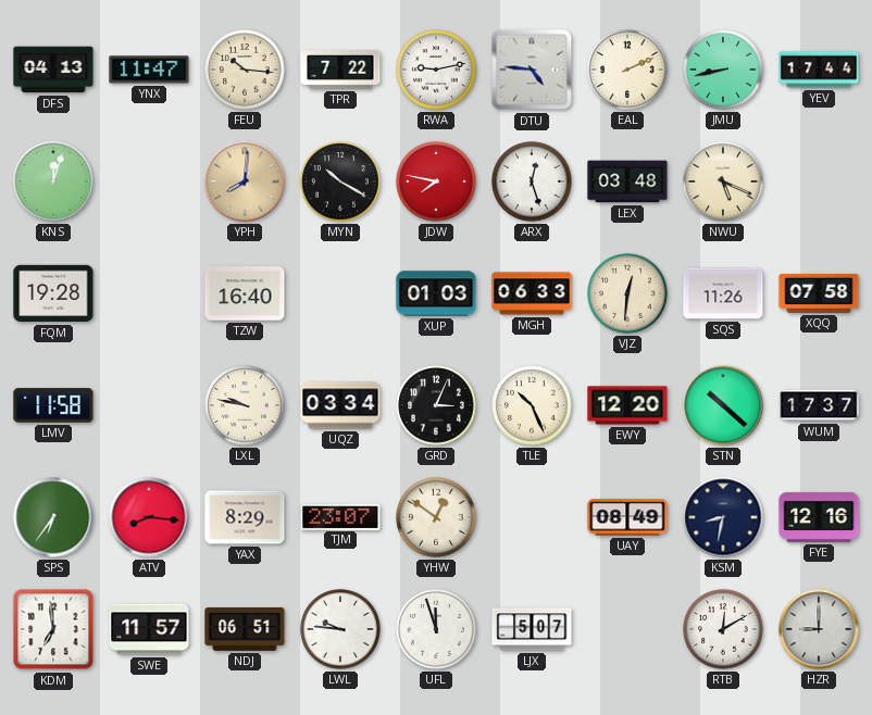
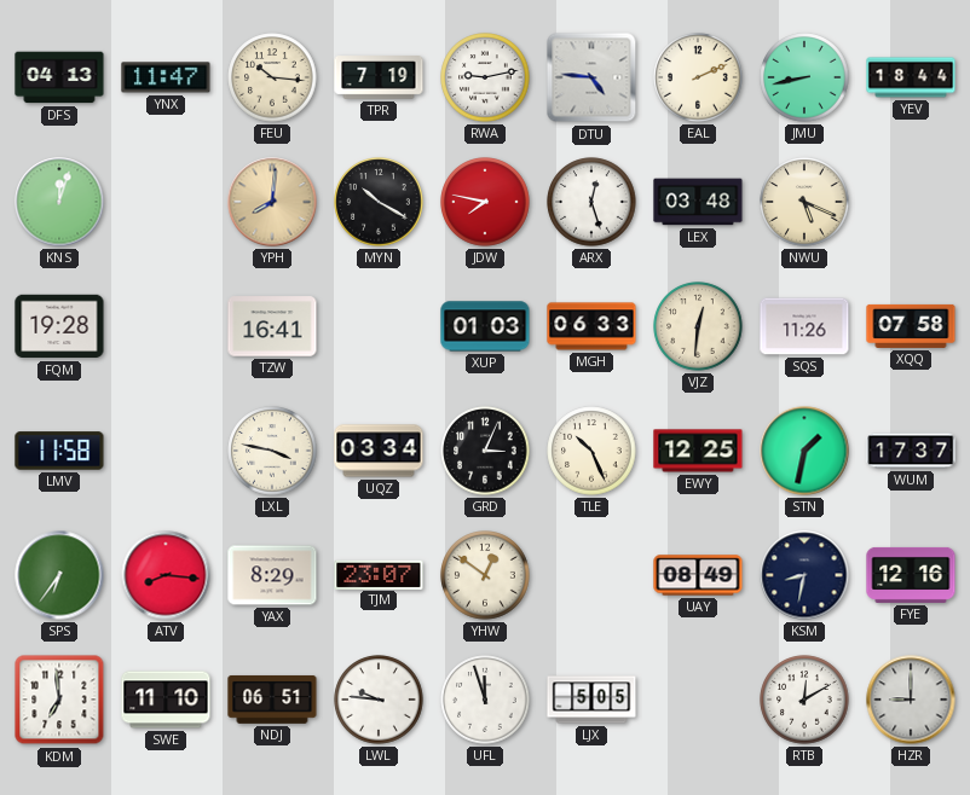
TPR: 7:22 -> 7:19 (379, 77)
YEV: 17:44 -> 18:44 (911, 77)
TZW: 16:40 -> 16:41 (272, 326)
LXL: 9:47 -> 3:47 (272, 451)
EWY: 12:20 -> 12:25 (698, 451)
STN: 10:22 -> 1:32 (804, 451)
SWE: 11:57 -> 11:10 (166, 700)
LJX: 5:07 -> 5:05 (591, 700)
